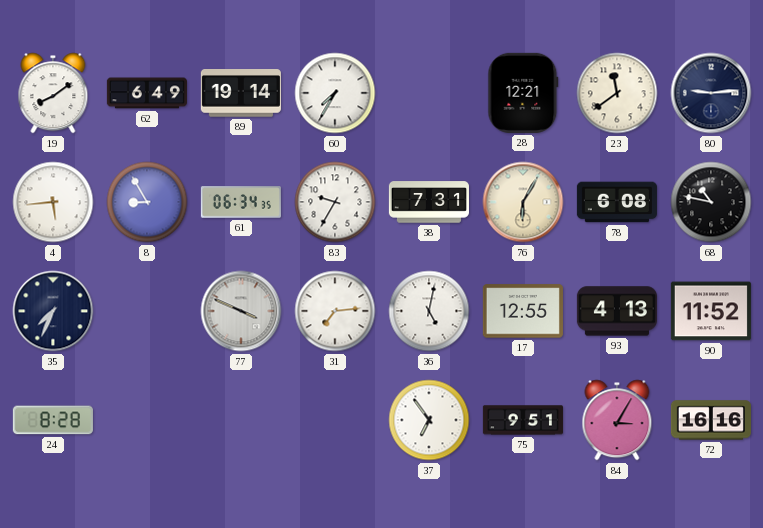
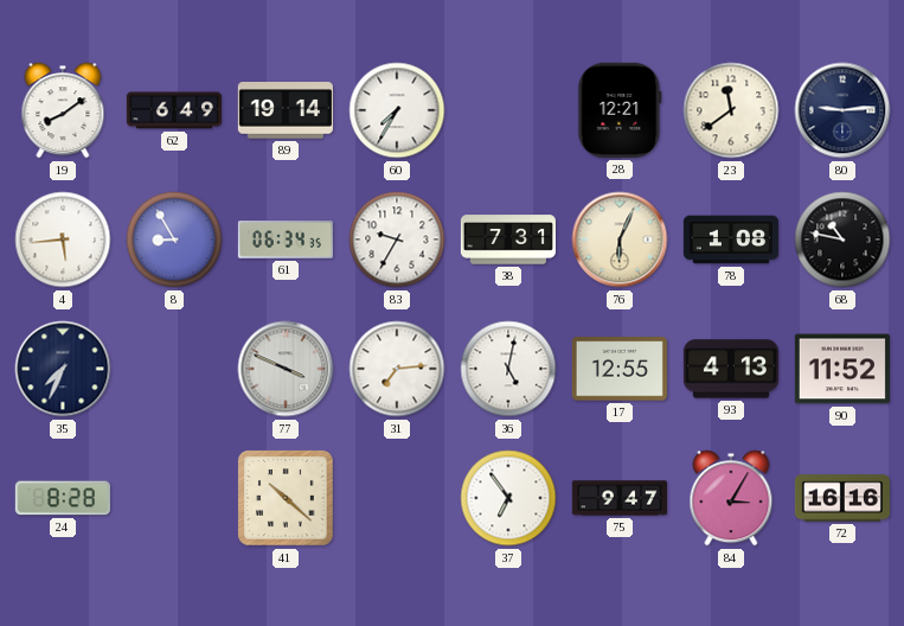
76: 6:05 -> 6:04 (620, 239)
78: 6:08 -> 1:08 (731, 239)
41: none -> 10:22 (287, 499)
75: 9:51 -> 9:47 (620, 498)
